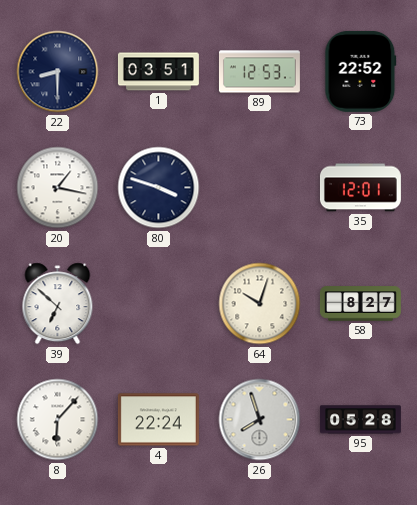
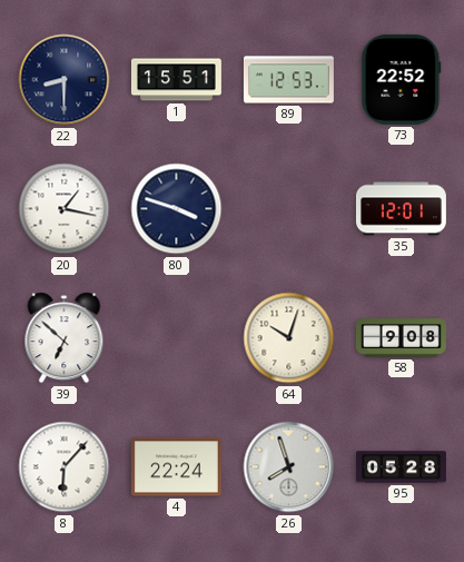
1: 03:51 -> 15:51 (176, 80)
58: 8:27 -> 9:08 (401, 338)
